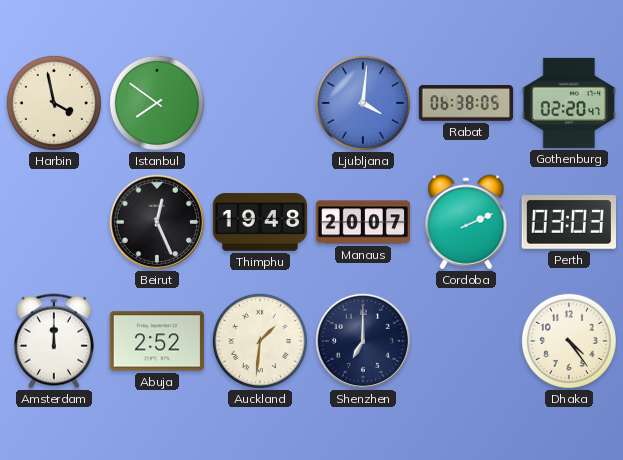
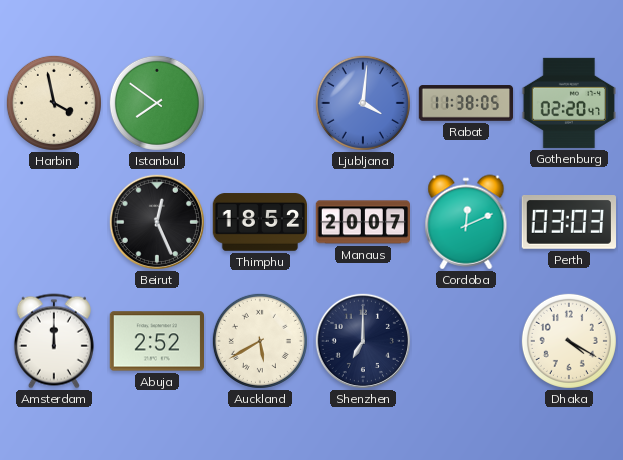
Rabat: 06:38 -> 11:38 (466, 103)
Thimphu: 19:48 -> 18:52 (259, 222)
Cordoba: 2:11 -> 12:11 (466, 222)
Auckland: 1:31 -> 5:40 (260, 341)
Dhaka: 4:24 -> 4:20 (569, 341)
